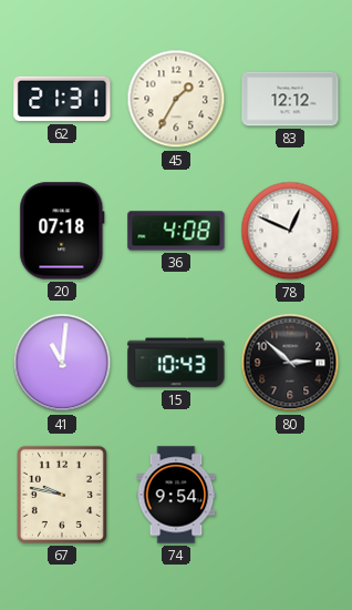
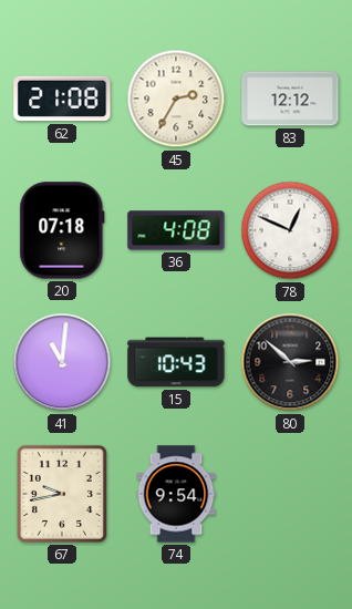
62: 21:31 -> 21:08 (62, 99)
45: 1:35 -> 2:35 (176, 99)
67: 9:47 -> 9:43 (62, 494)
